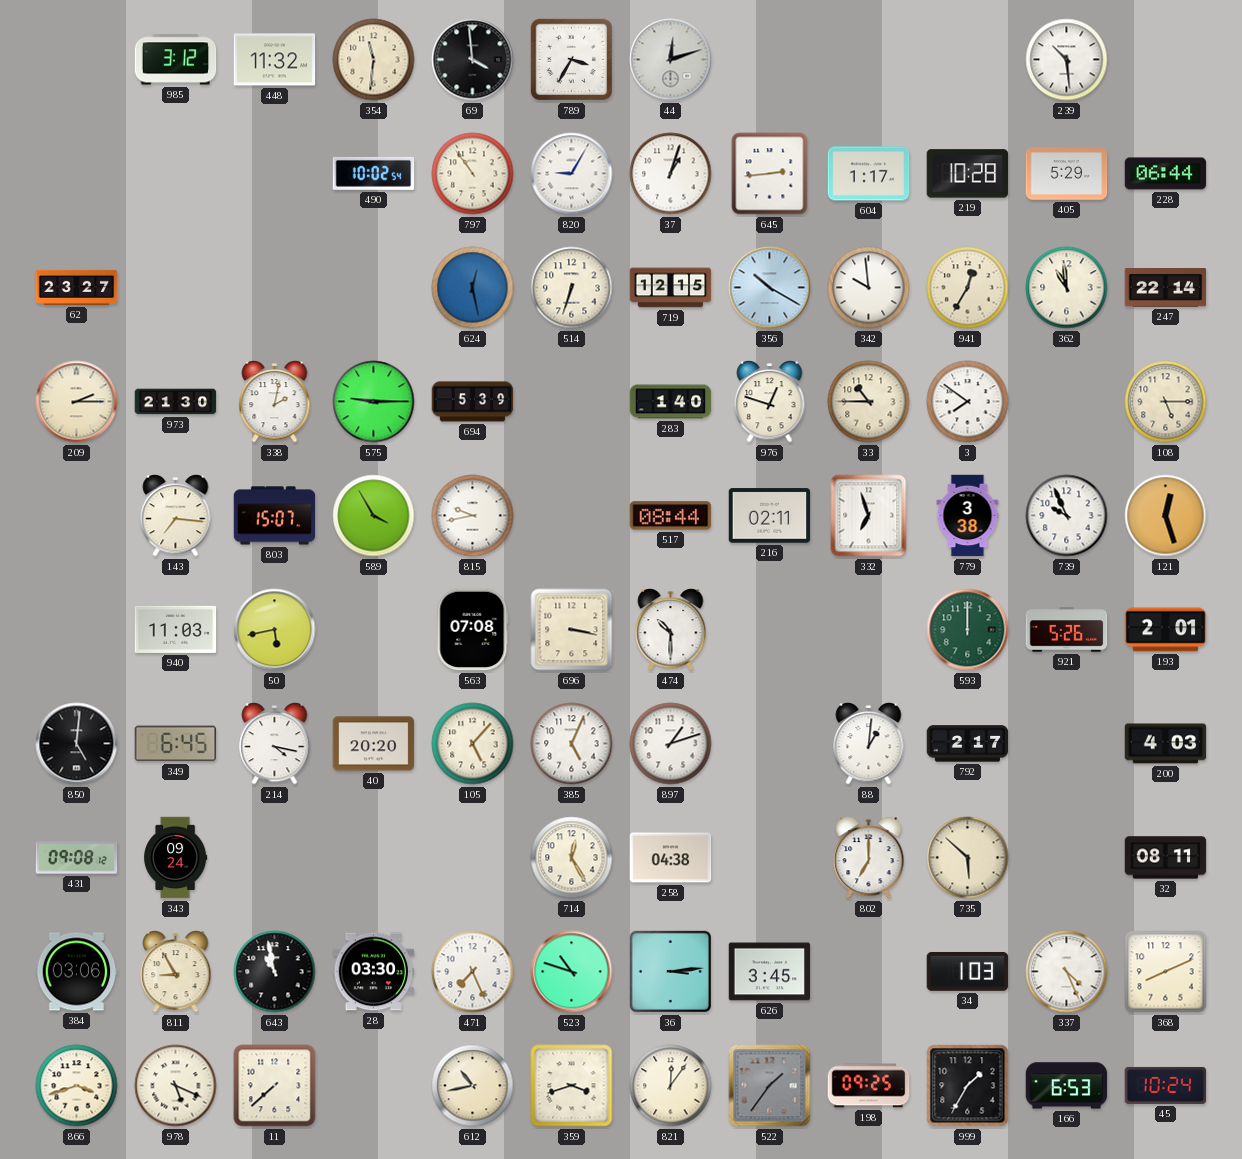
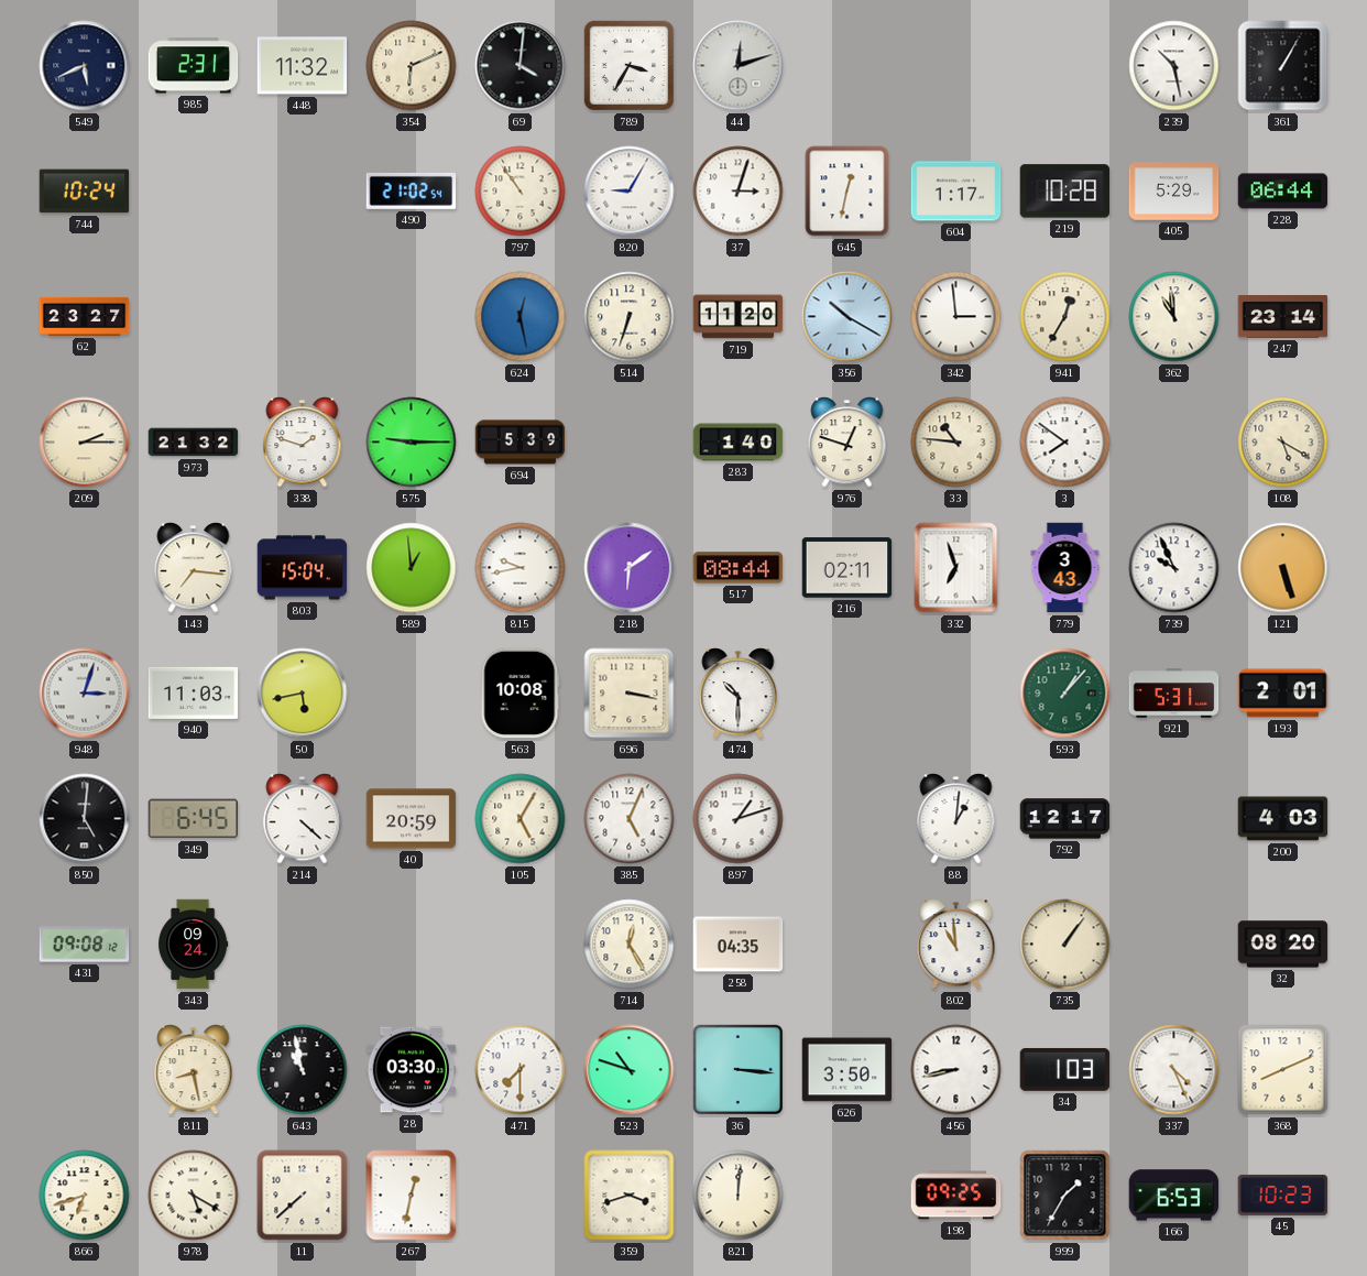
549: none -> 5:41 (85, 66)
985: 3:12 -> 2:31 (194, 66)
354: 11:31 -> 6:11 (412, 66)
69: 3:59 -> 4:01 (521, 66)
239: 10:29 -> 10:28 (1174, 66)
361: none -> 1:05 (1283, 66)
744: none -> 10:24 (85, 192)
490: 10:02 -> 21:02 (412, 190)
37: 1:03 -> 3:03 (739, 192)
645: 2:44 -> 12:32 (847, 192)
719: 12:15 -> 11:20 (739, 317)
342: 9:59 -> 2:59 (956, 317)
247: 22:14 -> 23:14 (1283, 317)
973: 21:30 -> 21:32 (194, 443)
338: 2:02 -> 1:48 (303, 443)
33: 10:45 -> 10:46 (956, 443)
108: 5:15 -> 5:20 (1283, 443)
803: 15:07 -> 15:04 (303, 568)
589: 3:55 -> 12:59 (412, 568)
218: none -> 6:09 (630, 568)
779: 3:38 -> 3:43 (1065, 568)
121: 12:27 -> 5:27 (1283, 568)
948: none -> 3:03 (85, 694)
563: 07:08 -> 10:08 (521, 694)
593: 12:00 -> 1:07 (1065, 694)
921: 5:26 -> 5:31 (1174, 694)
214: 4:17 -> 4:22 (303, 819)
40: 20:20 -> 20:59 (412, 819)
105: 5:07 -> 5:05 (521, 819)
792: 2:17 -> 12:17 (1065, 819)
258: 04:38 -> 04:35 (739, 945)
802: 7:00 -> 10:59 (956, 945)
735: 5:52 -> 1:06 (1065, 945)
32: 08:11 -> 08:20 (1283, 945)
384: 03:06 -> none (77, 972)
811: 8:55 -> 8:28 (194, 1070)
471: 7:26 -> 7:30 (521, 1070)
36: 3:14 -> 3:16 (739, 1070)
626: 3:45 -> 3:50 (847, 1070)
456: none -> 8:43 (956, 1070)
866: 3:42 -> 6:42 (85, 1196)
978: 5:19 -> 5:20 (194, 1196)
267: none -> 12:32 (412, 1196)
612: 10:43 -> none (473, 1086)
821: 12:06 -> 12:01 (739, 1196)
522: 1:36 -> none (770, 1086)
45: 10:24 -> 10:23 (1283, 1195)
